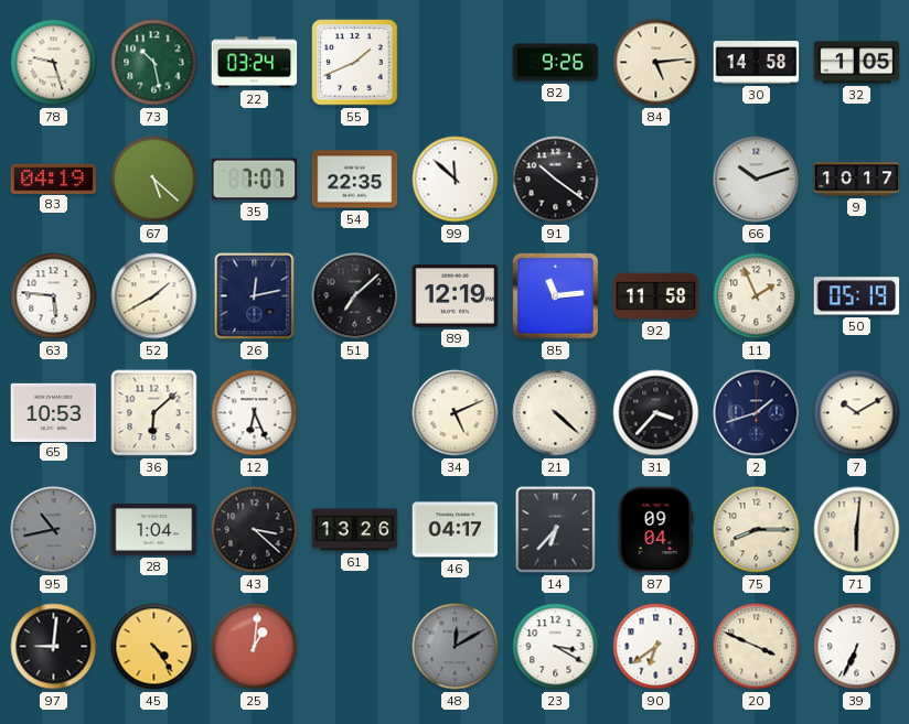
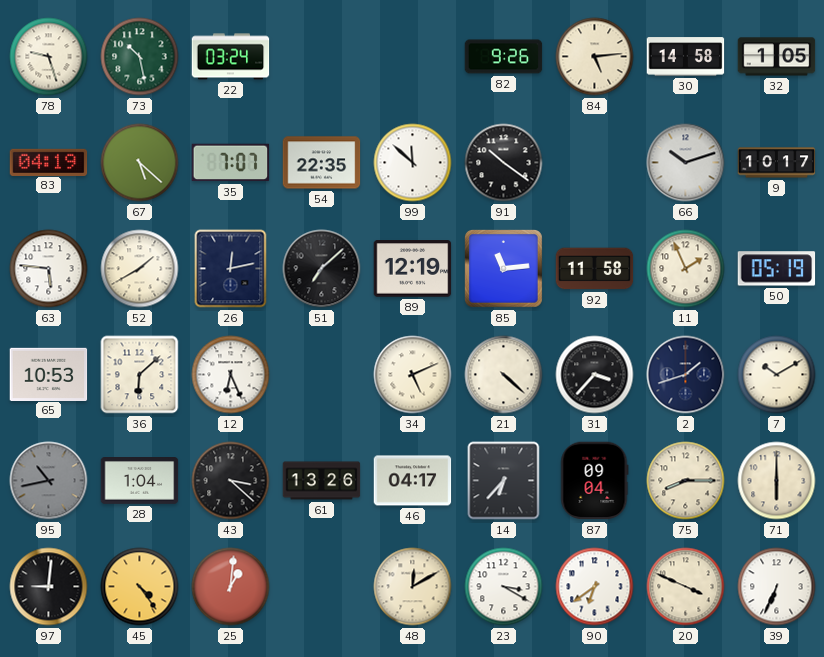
55: 1:41 -> none (355, 63)
71: 6:01 -> 6:00 (777, 481)
48 dial: grey -> cream (413, 587)
